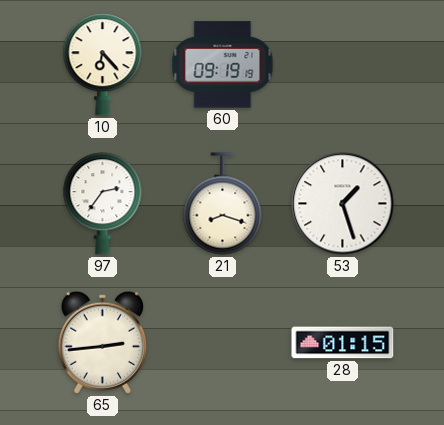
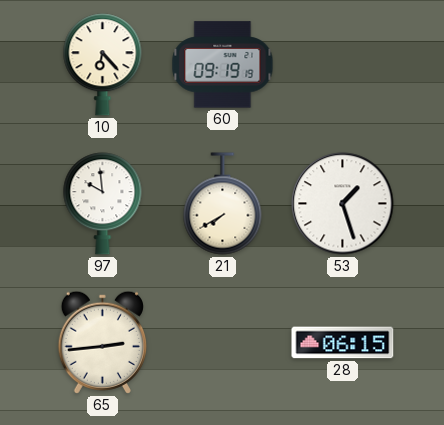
97: 2:36 -> 9:59 (103, 204)
21: 8:18 -> 7:40 (223, 204)
28: 01:15 -> 06:15 (343, 343)
